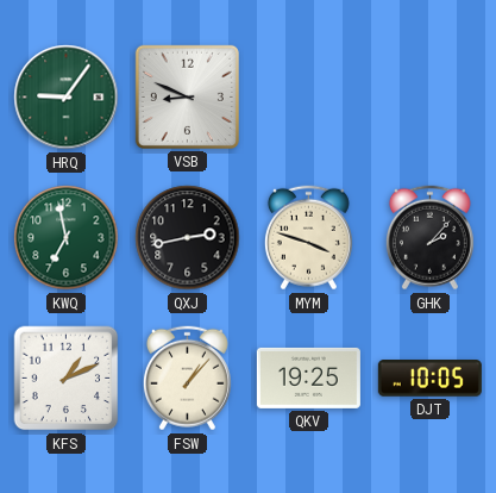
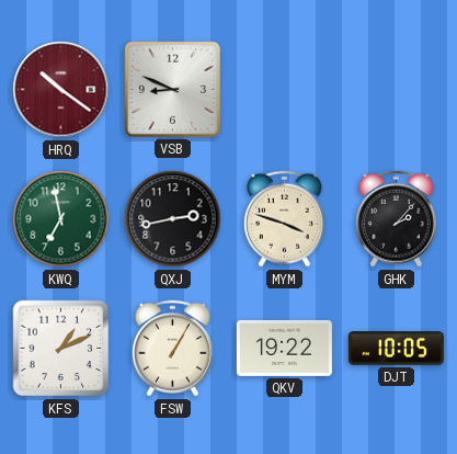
HRQ: 9:06 -> 10:21 (61, 90)
HRQ dial: green -> burgundy (61, 90)
FSW: 1:07 -> 1:05 (172, 349)
QKV: 19:25 -> 19:22 (284, 348)
